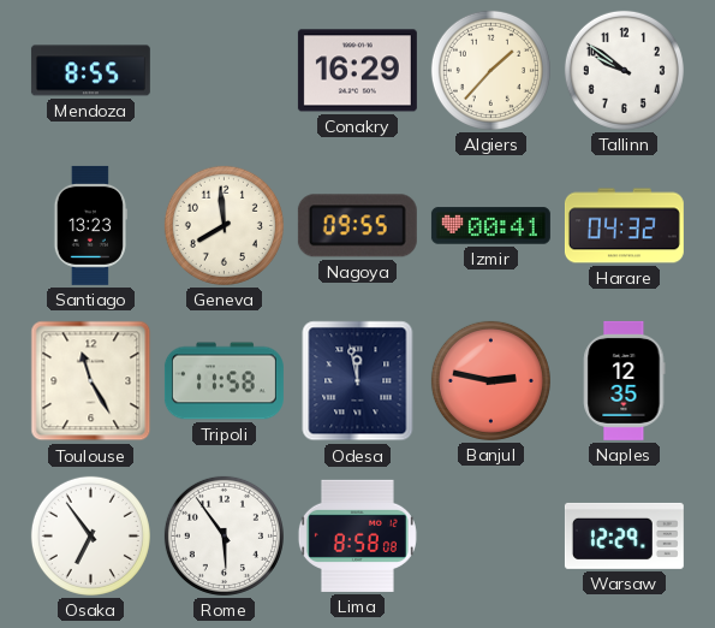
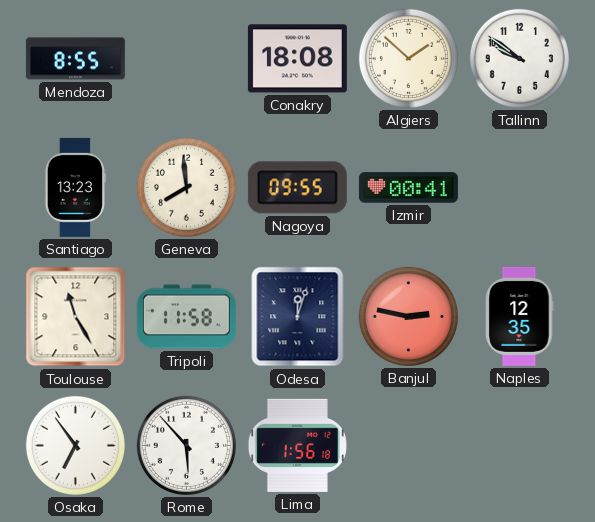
Conakry: 16:29 -> 18:08 (297, 59)
Algiers: 1:37 -> 1:52 (408, 58)
Harare: 04:32 -> none (624, 226)
Odesa: 11:58 -> 12:03 (298, 317)
Rome: 5:54 -> 5:53 (186, 445)
Lima: 8:58 -> 1:56 (297, 445)
Warsaw: 12:29 -> none (624, 535)
